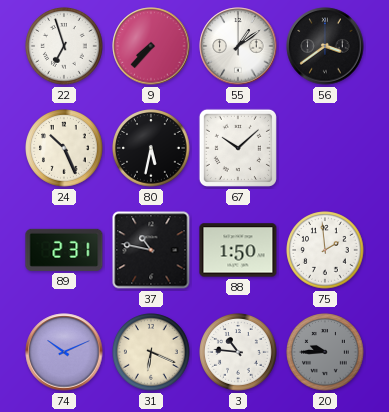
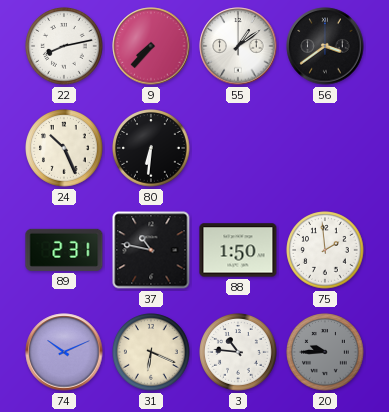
22: 6:57 -> 8:13 (64, 46)
80: 5:32 -> 6:31 (151, 148)
67: 10:08 -> none (238, 148)
